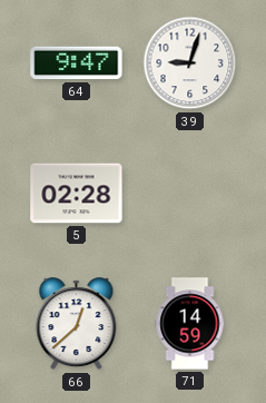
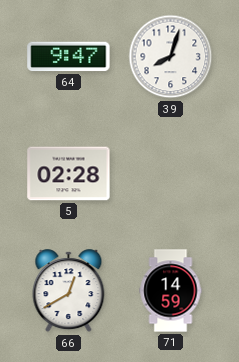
39: 9:03 -> 8:03 (171, 57)
66: 12:38 -> 12:40 (69, 291)
